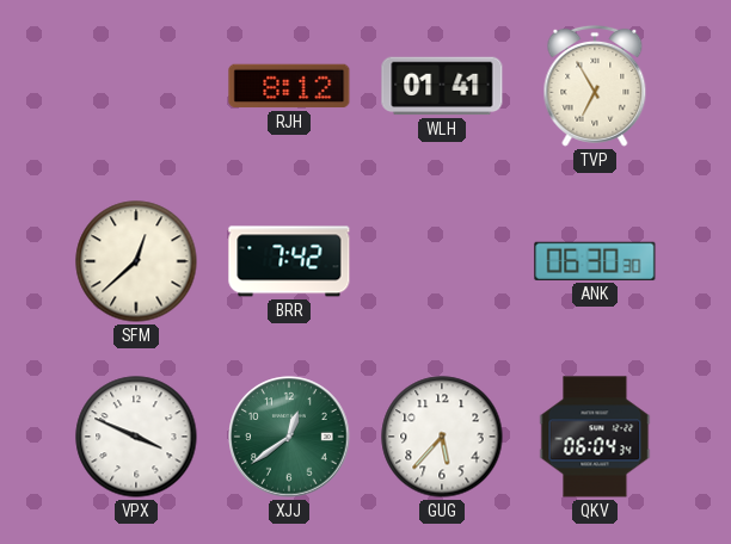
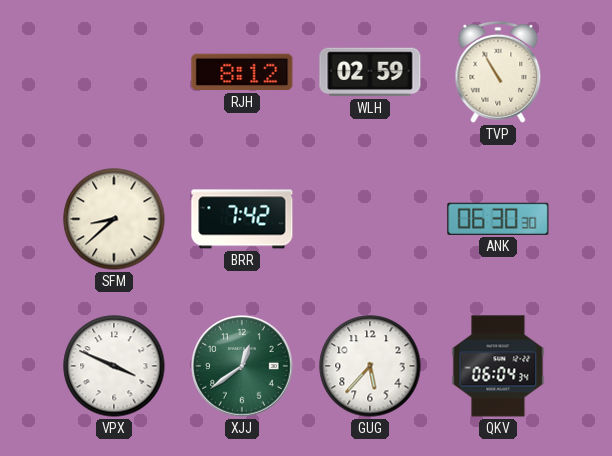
WLH: 01:41 -> 02:59 (370, 72)
TVP: 6:55 -> 10:55 (498, 72)
SFM: 12:38 -> 8:38 (114, 219)
